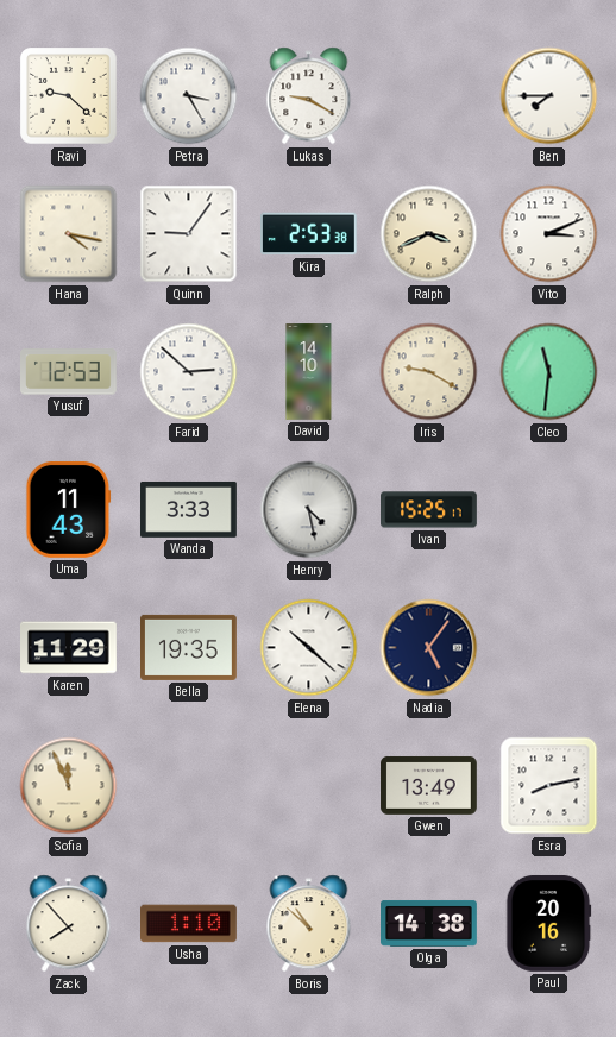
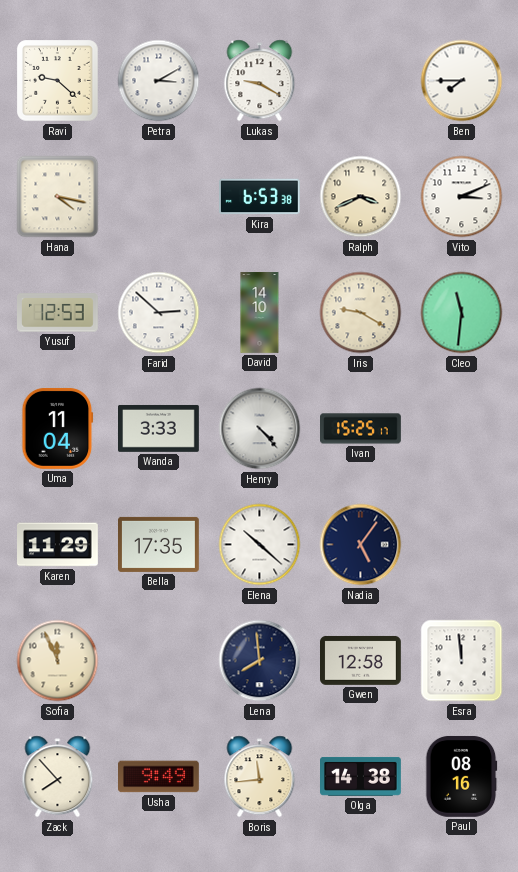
Petra: 3:25 -> 3:10 (159, 81)
Quinn: 9:06 -> none (189, 234)
Kira: 2:53 -> 6:53 (260, 197)
Uma: 11:43 -> 11:04 (58, 428)
Henry: 4:28 -> 4:23 (260, 429)
Bella: 19:35 -> 17:35 (159, 544)
Lena: none -> 7:59 (260, 661)
Gwen: 13:49 -> 12:58 (361, 660)
Esra: 8:13 -> 11:59 (462, 661)
Usha: 1:10 -> 9:49 (159, 777)
Boris: 10:52 -> 11:44 (260, 777)
Paul: 20:16 -> 08:16 (461, 777)
